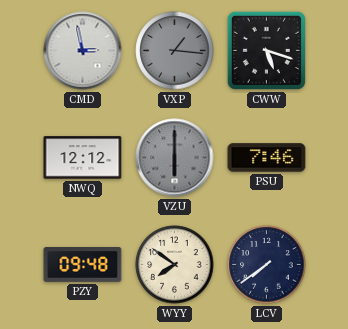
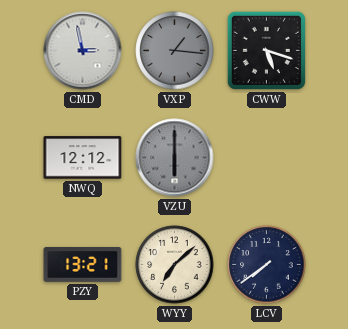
PSU: 7:46 -> none (267, 158)
PZY: 09:48 -> 13:21 (83, 265)
WYY: 7:51 -> 7:08 (175, 265)
